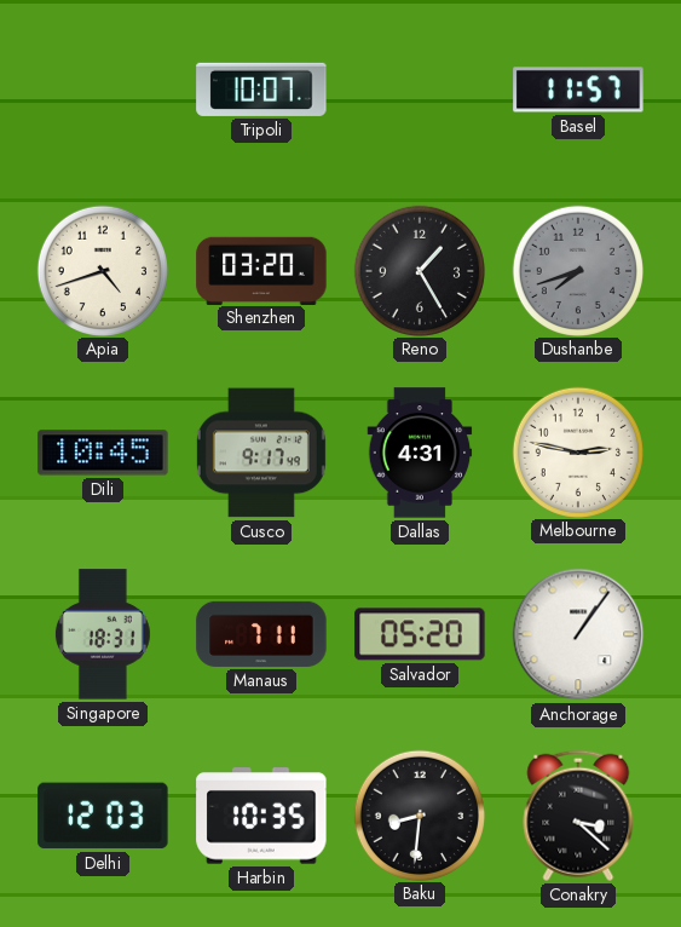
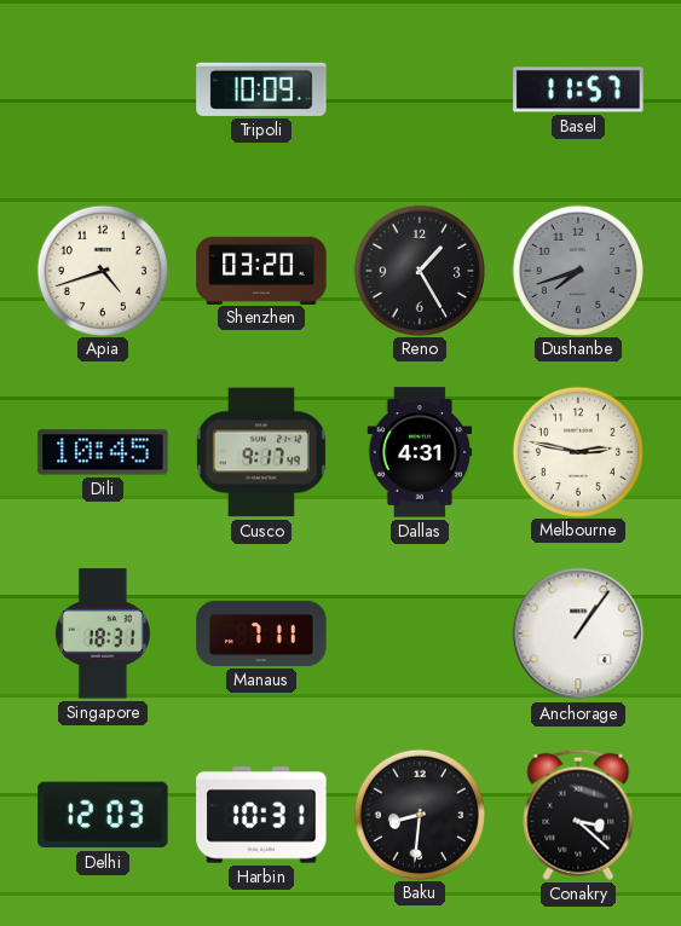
Tripoli: 10:07 -> 10:09 (261, 89)
Salvador: 05:20 -> none (420, 634)
Harbin: 10:35 -> 10:31 (261, 815)
